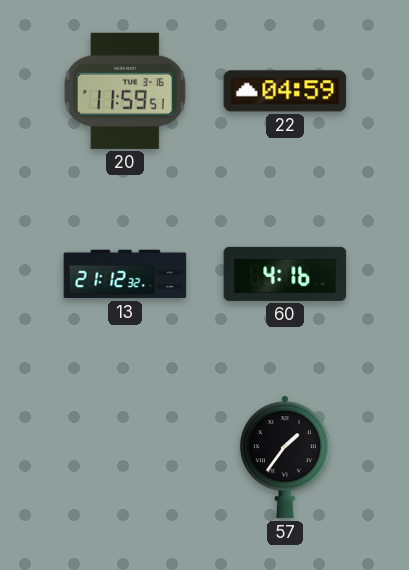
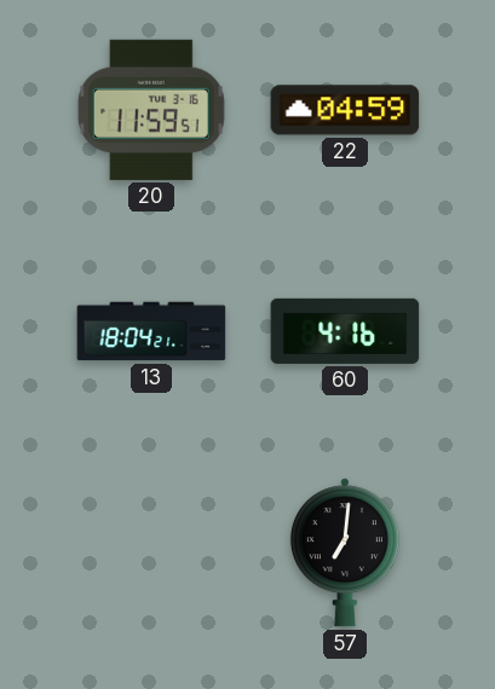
13: 21:12 -> 18:04 (151, 331)
57: 1:36 -> 7:01 (345, 552)
